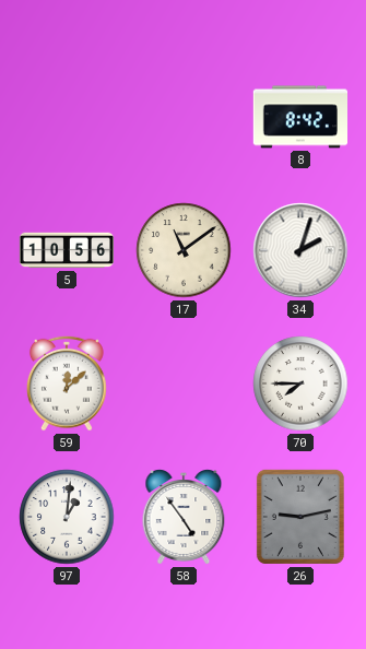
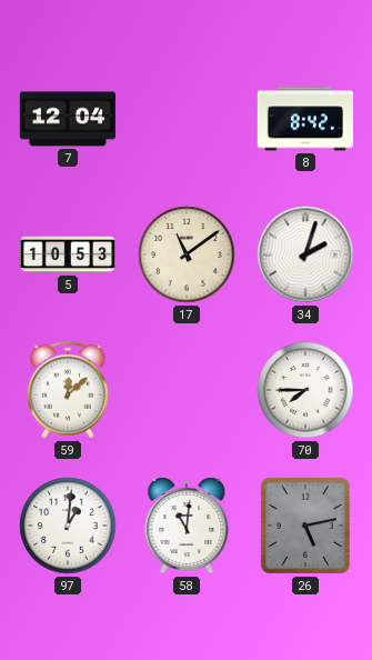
7: none -> 12:04 (67, 119)
5: 10:56 -> 10:53 (67, 254)
58: 4:54 -> 11:01 (187, 526)
26: 9:13 -> 5:13 (305, 526)
